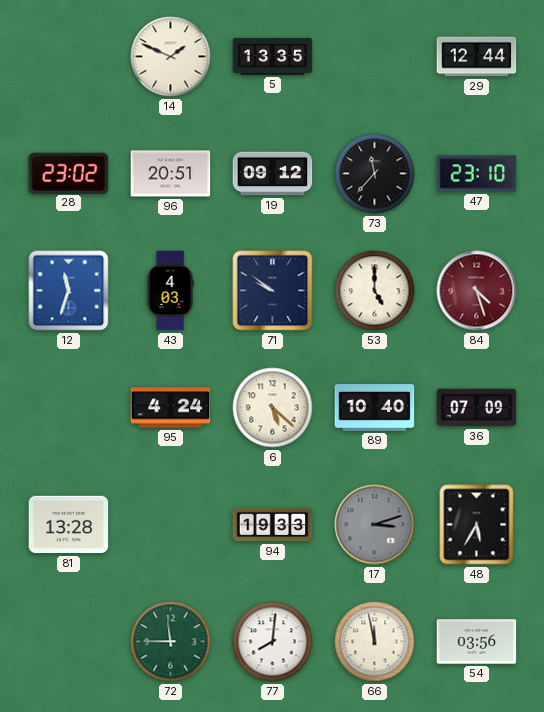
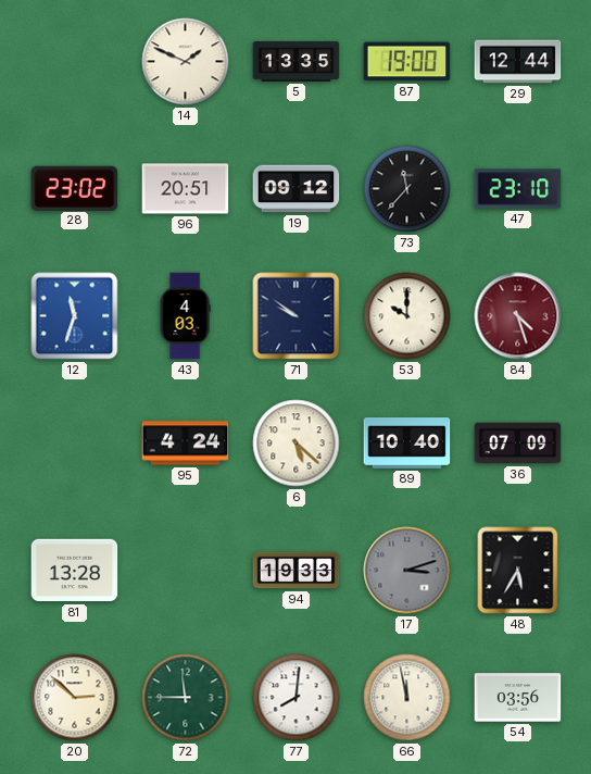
87: none -> 19:00 (407, 62)
53: 5:00 -> 10:00 (407, 316)
20: none -> 2:52 (75, 698)
